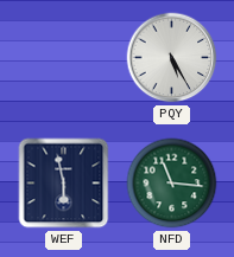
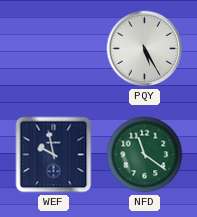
WEF: 5:58 -> 9:58 (54, 155)
NFD: 11:16 -> 11:21 (145, 155)
